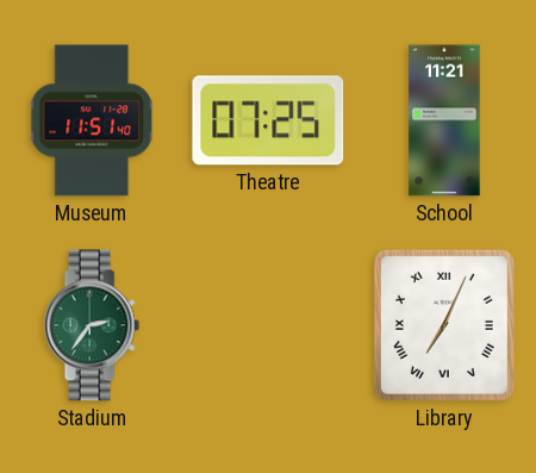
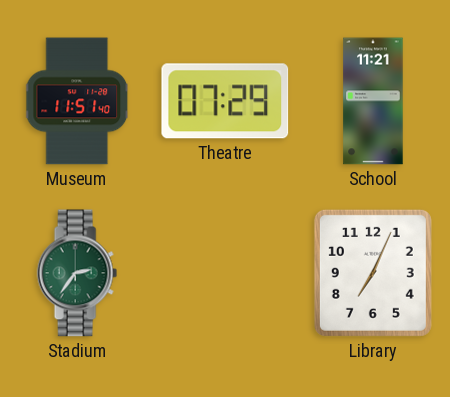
Theatre: 07:25 -> 07:29 (225, 101)
Library numerals: Roman -> Arabic (373, 273)
